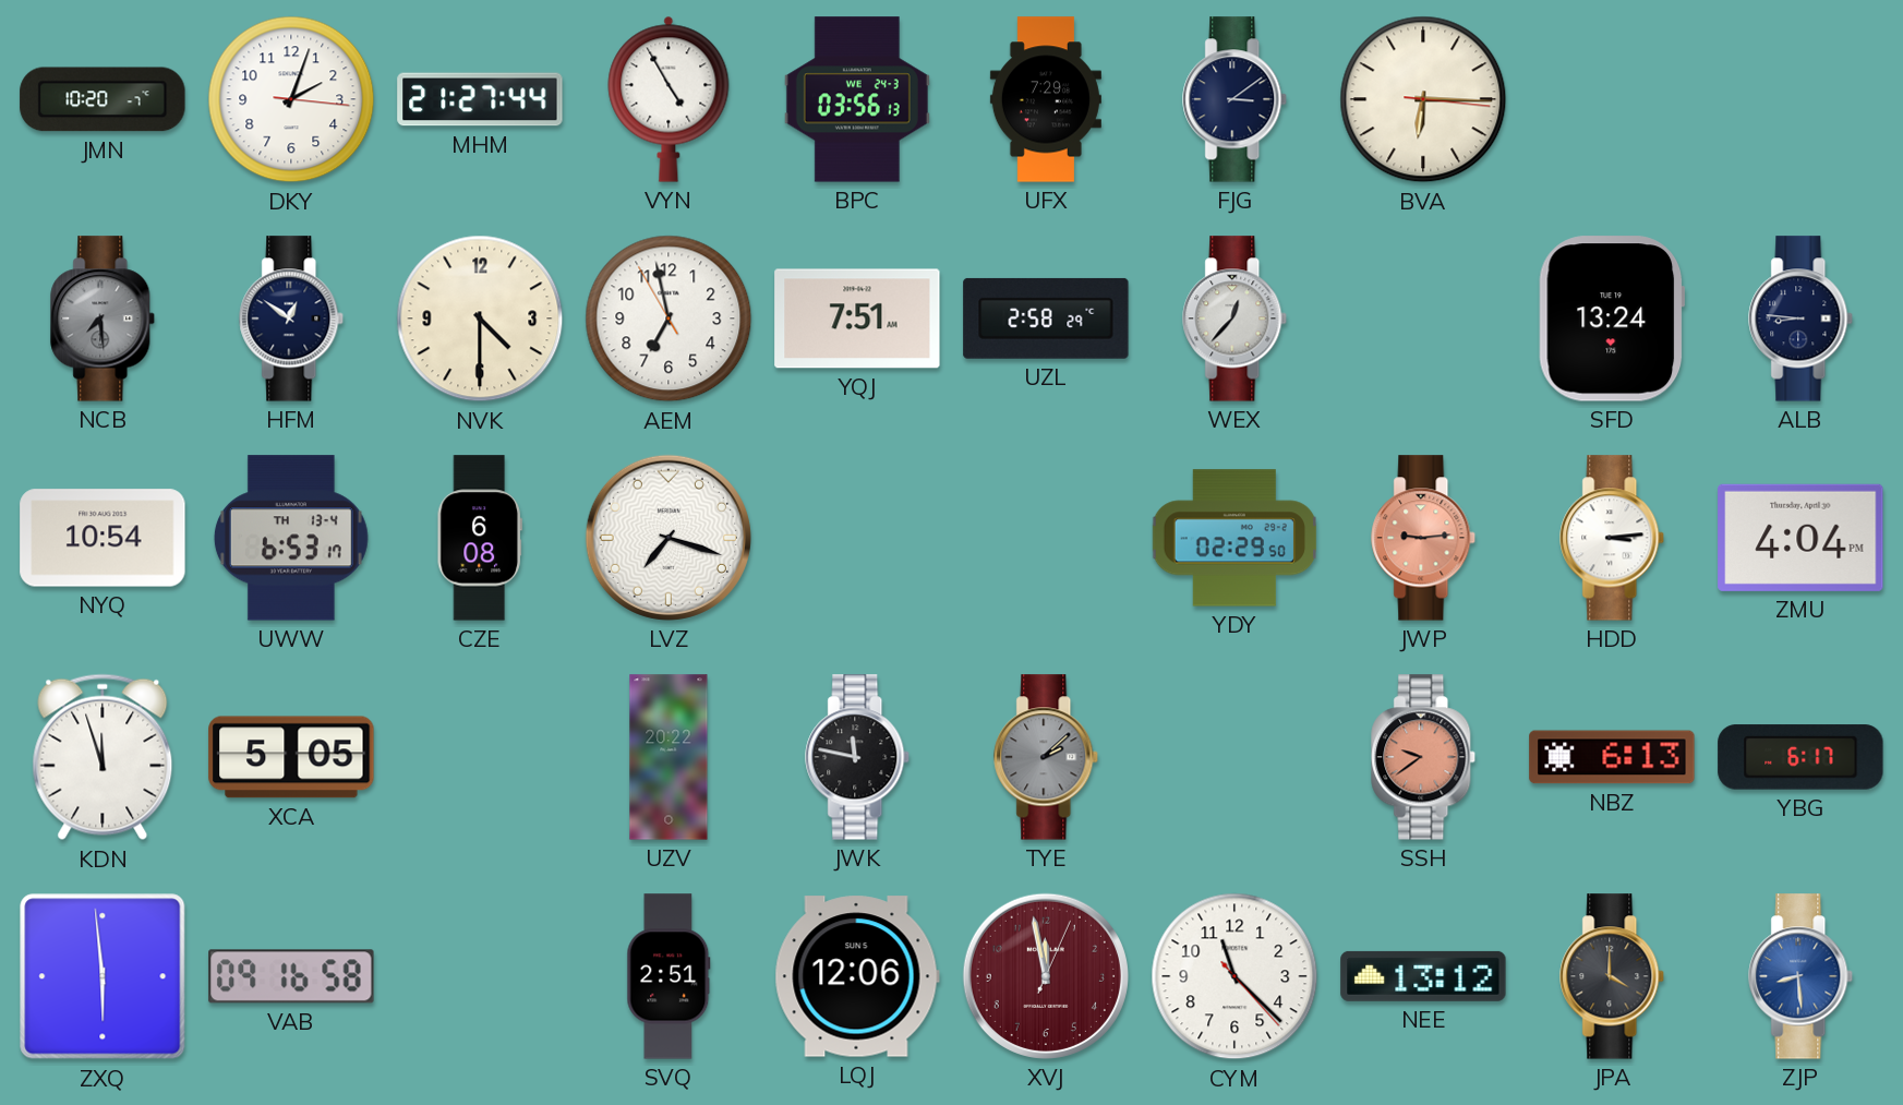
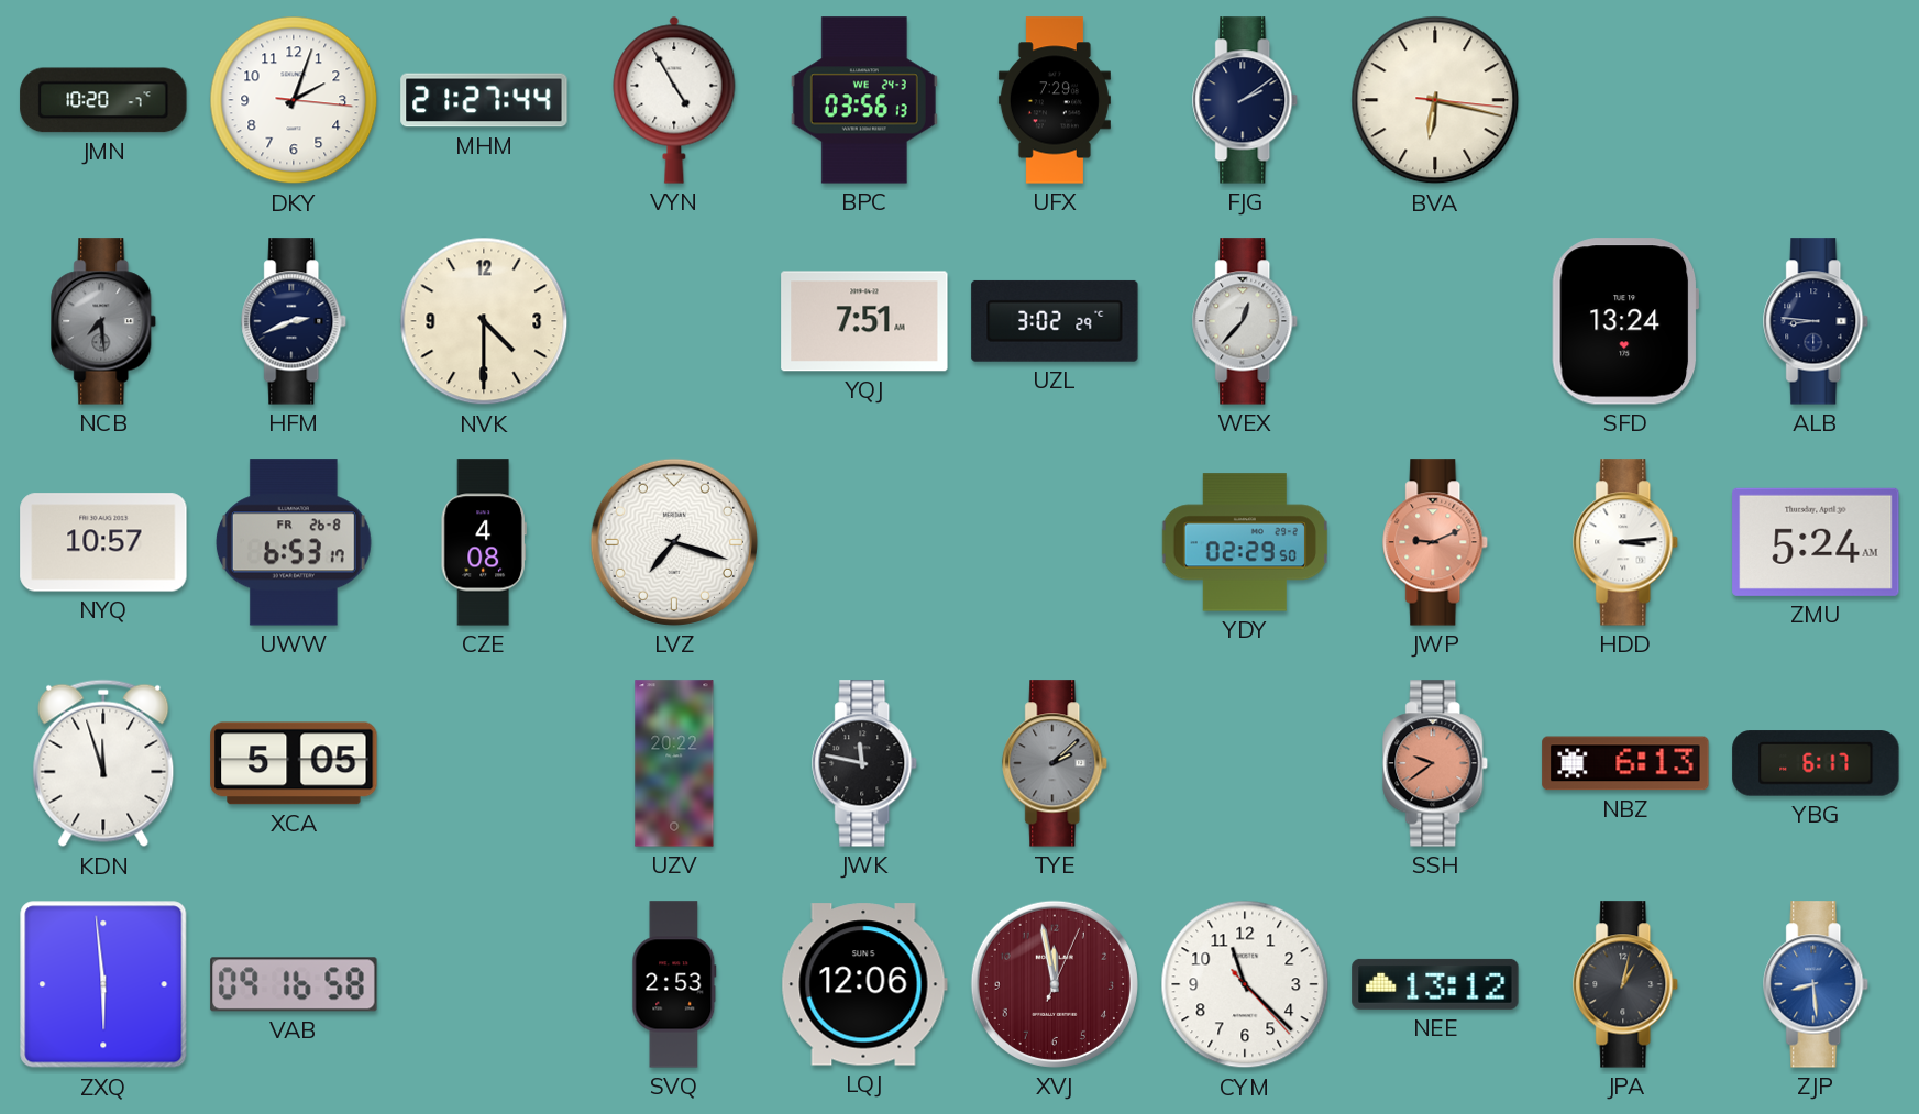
FJG: 3:09 -> 2:09 (1246, 100)
BVA: 6:15 -> 6:17 (1435, 100)
HFM: 12:51 -> 2:41 (295, 321)
AEM: 6:57 -> none (669, 319)
UZL: 2:58 -> 3:02 (1055, 321)
NYQ: 10:54 -> 10:57 (103, 542)
UWW date: TH 13-4 -> FR 26-8 (294, 542)
CZE: 6:08 -> 4:08 (484, 542)
JWP: 9:14 -> 9:11 (1436, 542)
ZMU: 4:04 -> 5:24 (1816, 542)
SVQ: 2:51 -> 2:53 (674, 984)
JPA: 4:00 -> 1:02 (1626, 984)
